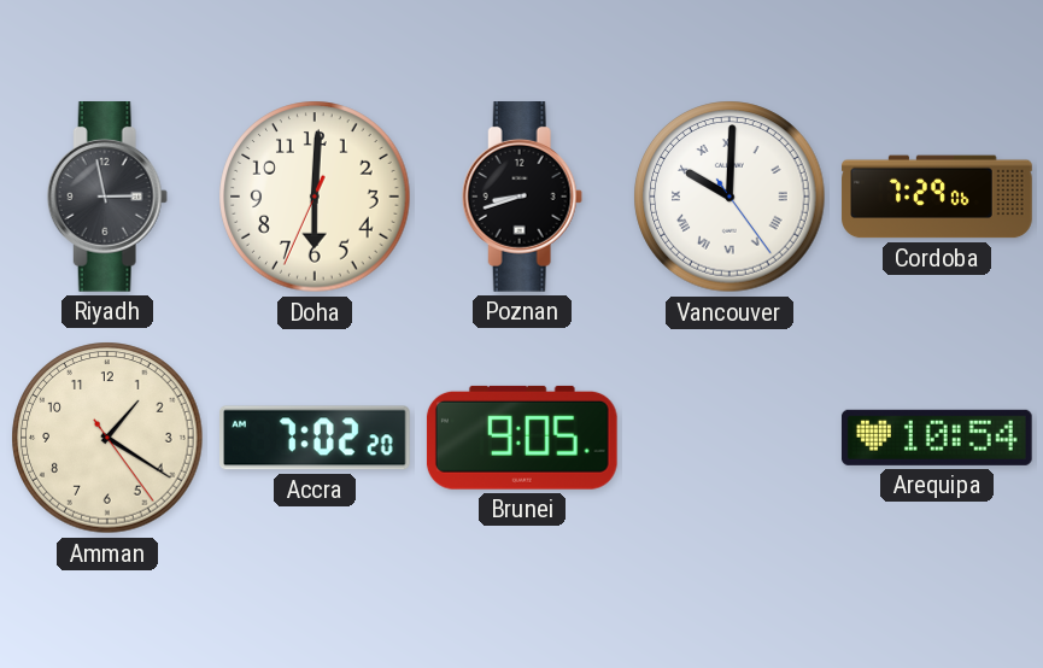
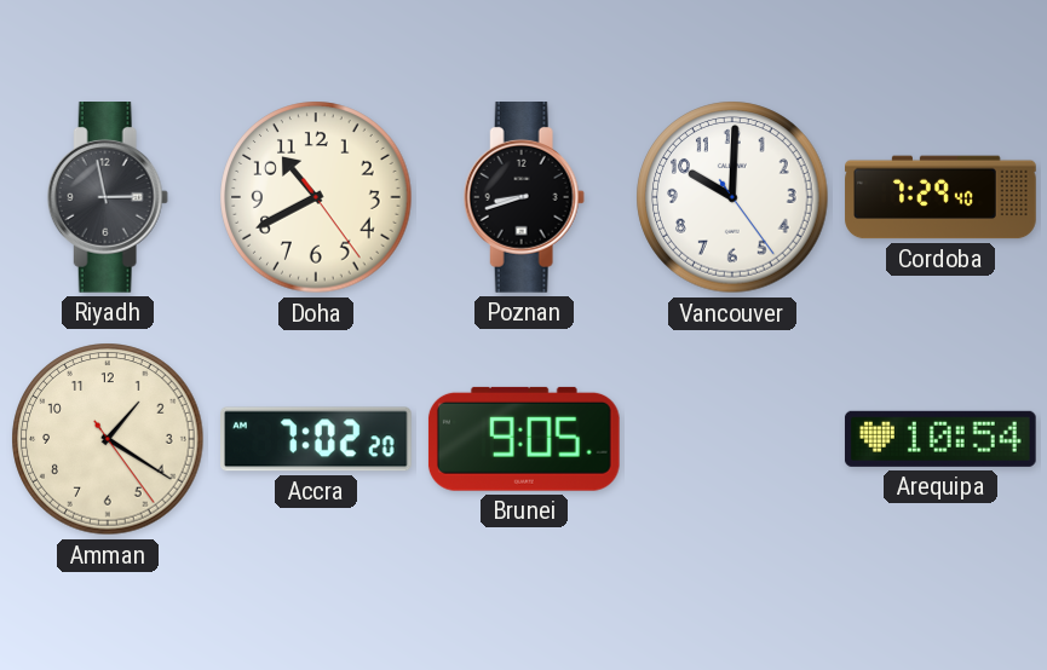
Doha: 6:00 -> 10:40 (316, 197)
Vancouver numerals: Roman -> Arabic (732, 197)
Cordoba: 7:29:06 -> 7:29:40 (940, 197)
